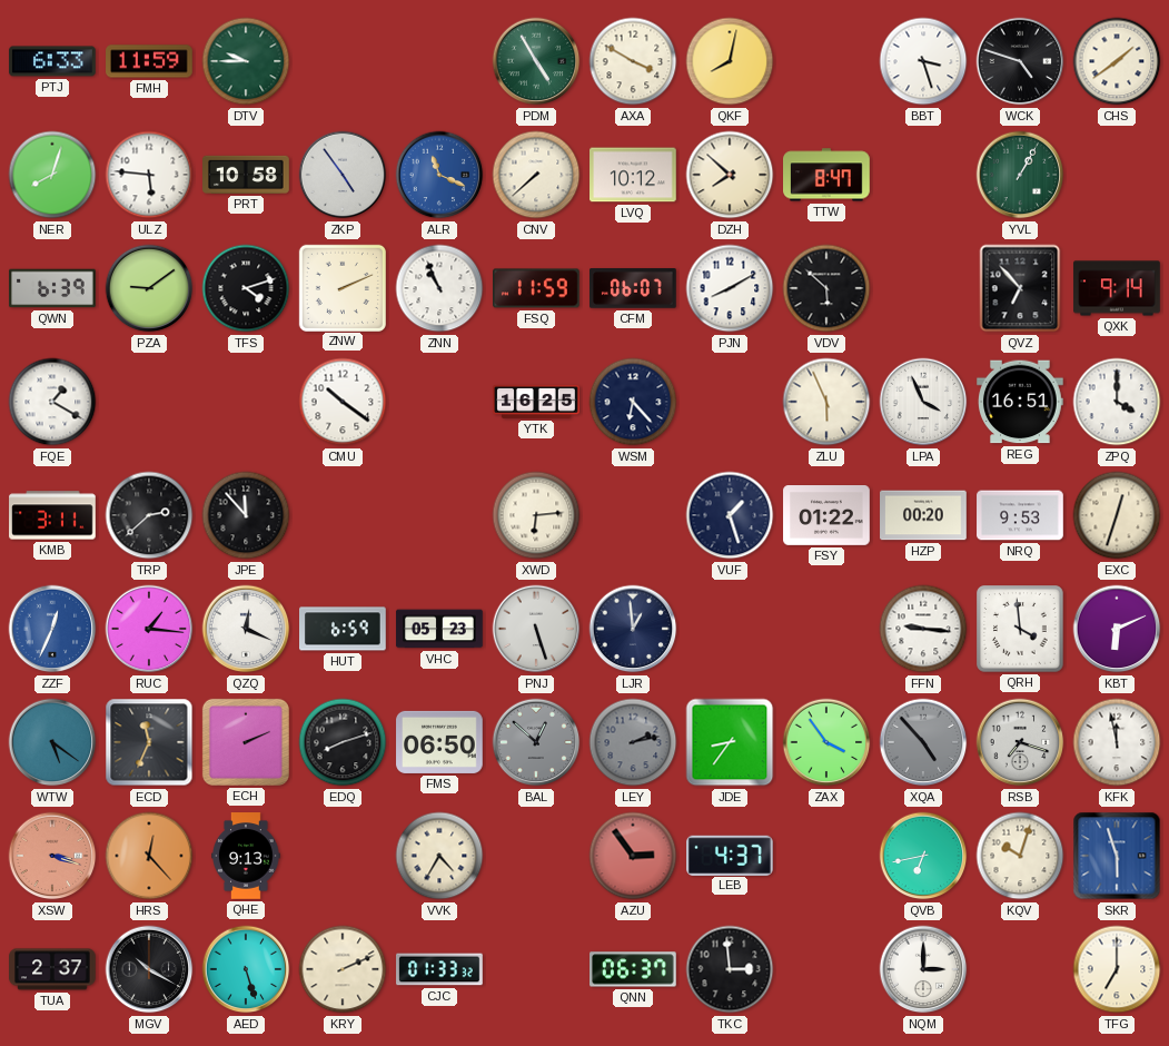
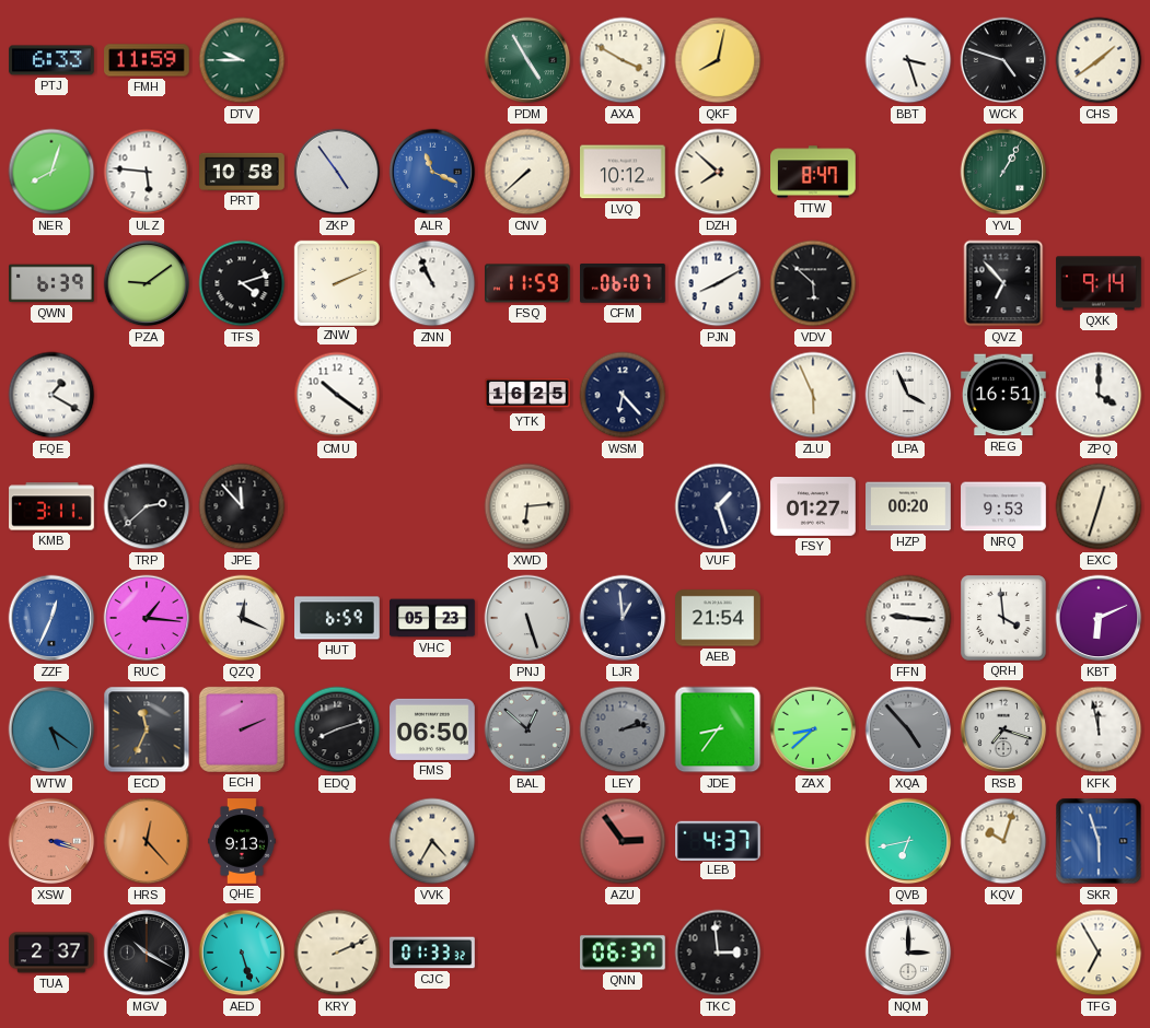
FSY: 01:22 -> 01:27 (813, 507)
AEB: none -> 21:54 (718, 618)
ZAX: 3:54 -> 8:38 (813, 729)
TFG: 7:00 -> 6:55 (1099, 953)
